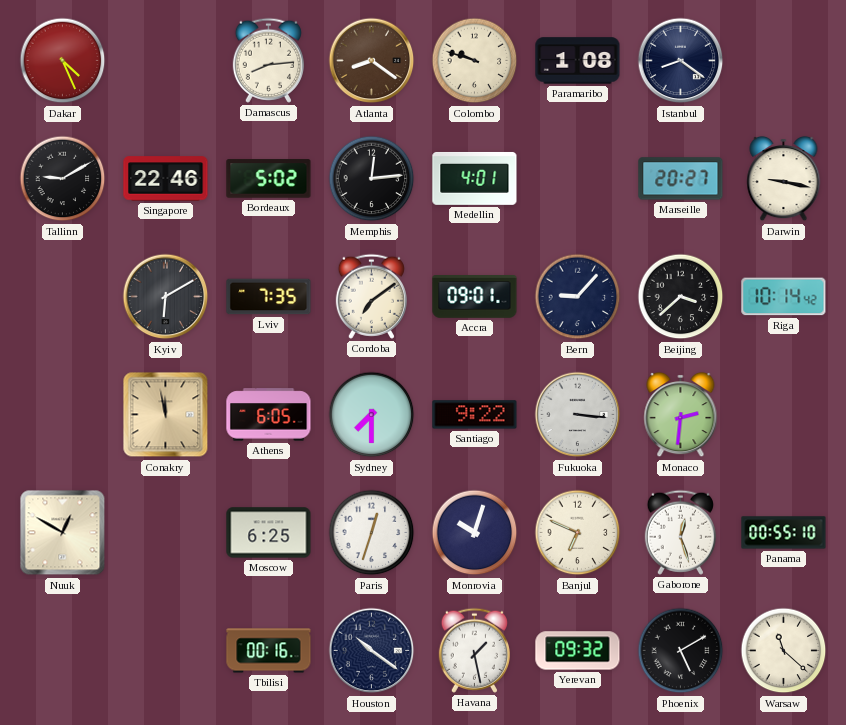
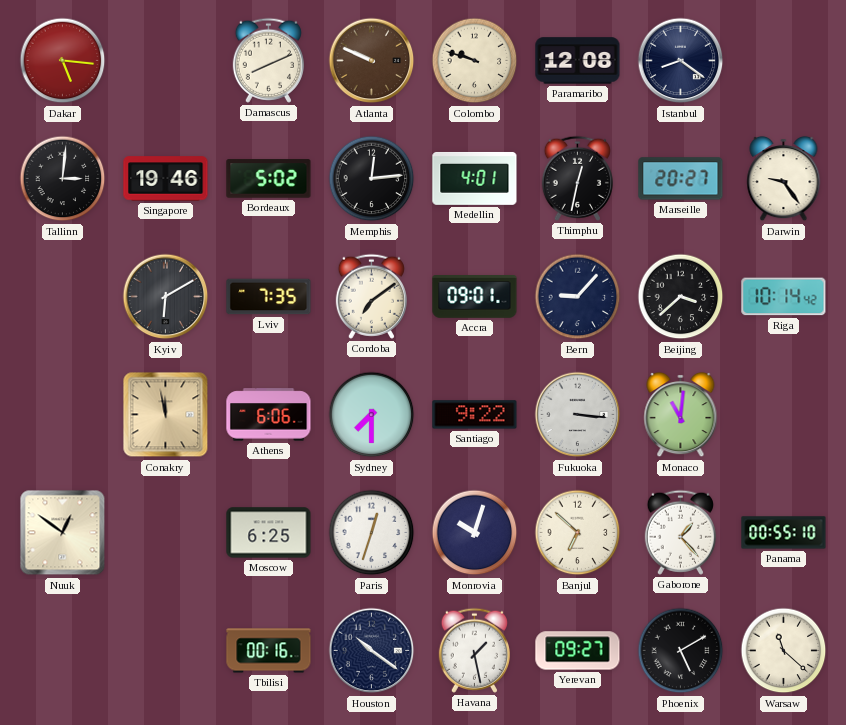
Dakar: 4:26 -> 5:16 (63, 61)
Damascus: 8:14 -> 8:11 (268, 60)
Atlanta: 8:21 -> 9:49 (372, 61)
Paramaribo: 1:08 -> 12:08 (578, 61)
Tallinn: 9:10 -> 3:01 (63, 179)
Singapore: 22:46 -> 19:46 (166, 179)
Thimphu: none -> 12:32 (577, 178)
Darwin: 9:17 -> 9:24 (784, 179)
Athens: 6:05 -> 6:06 (269, 415)
Monaco: 2:31 -> 11:01 (681, 415)
Nuuk: 12:50 -> 12:51 (63, 533)
Banjul: 6:49 -> 6:52 (578, 533)
Gaborone: 12:27 -> 1:23 (680, 532)
Yerevan: 09:32 -> 09:27 (578, 651)
